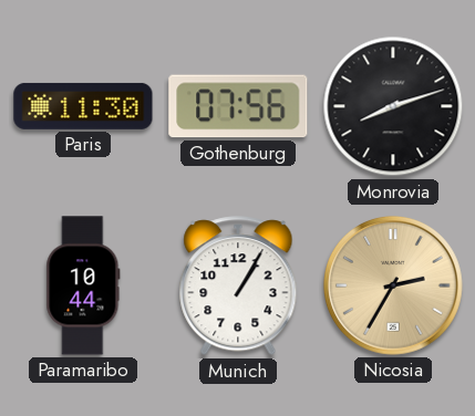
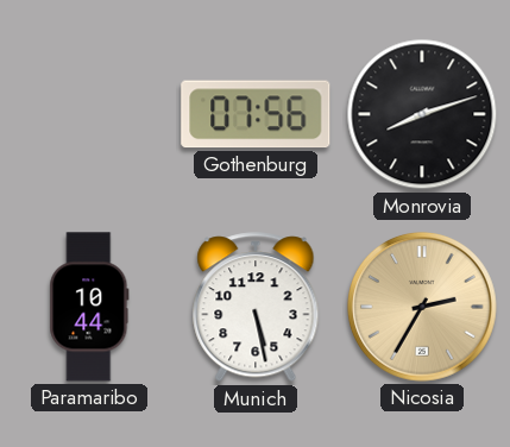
Paris: 11:30 -> none (83, 106)
Munich: 1:05 -> 5:28 (256, 308)
